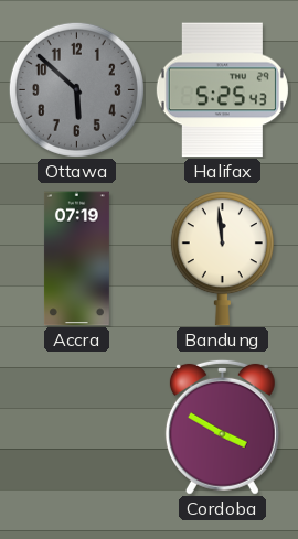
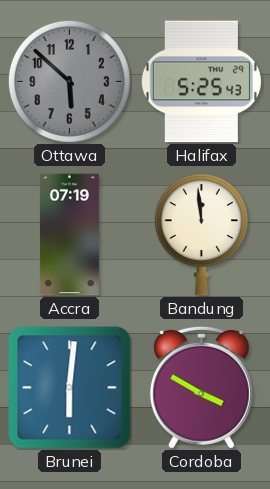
Brunei: none -> 6:01 (70, 388)
